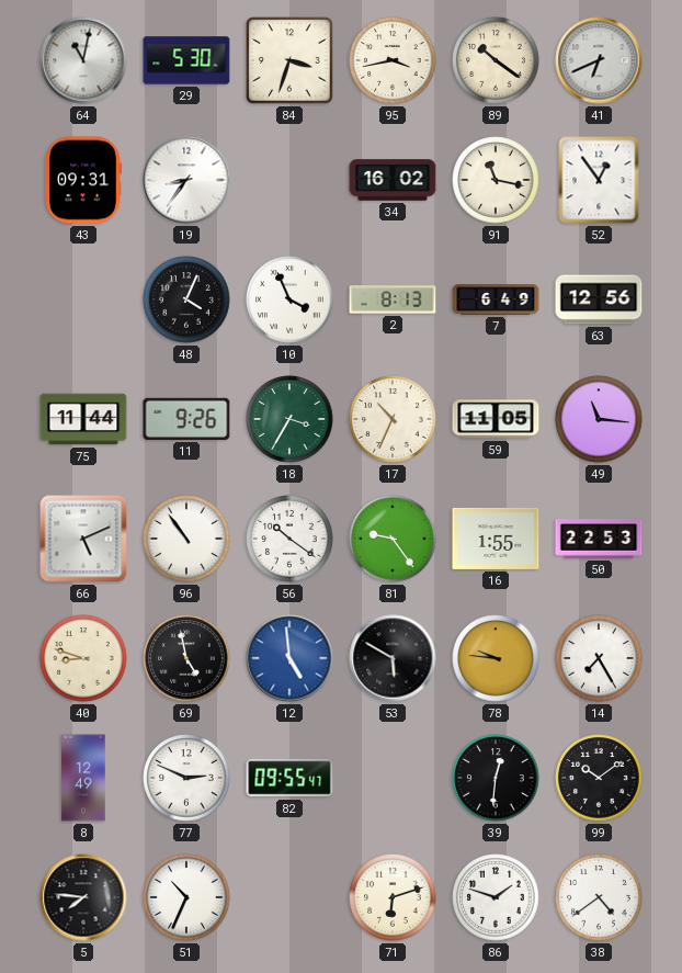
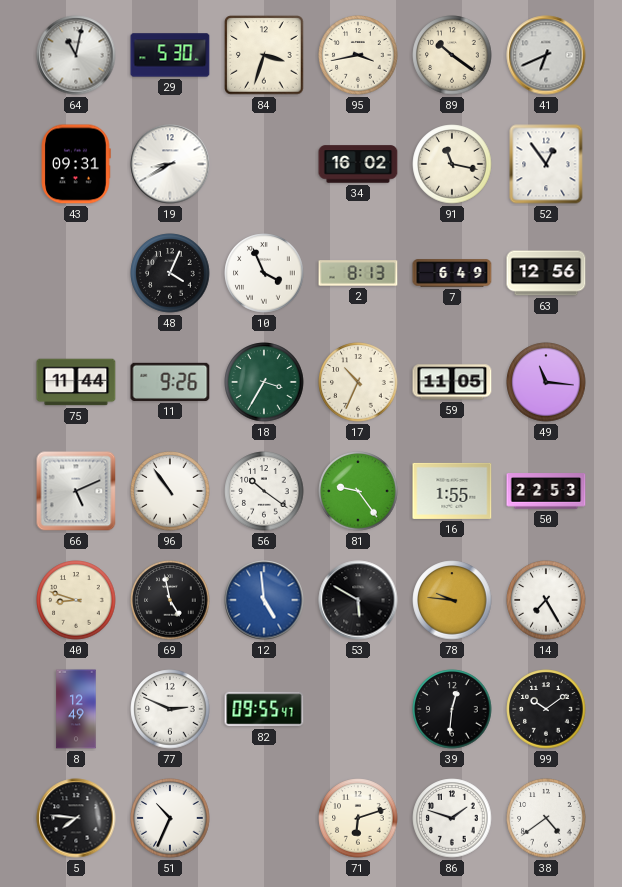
19: 8:36 -> 8:40 (170, 164)
